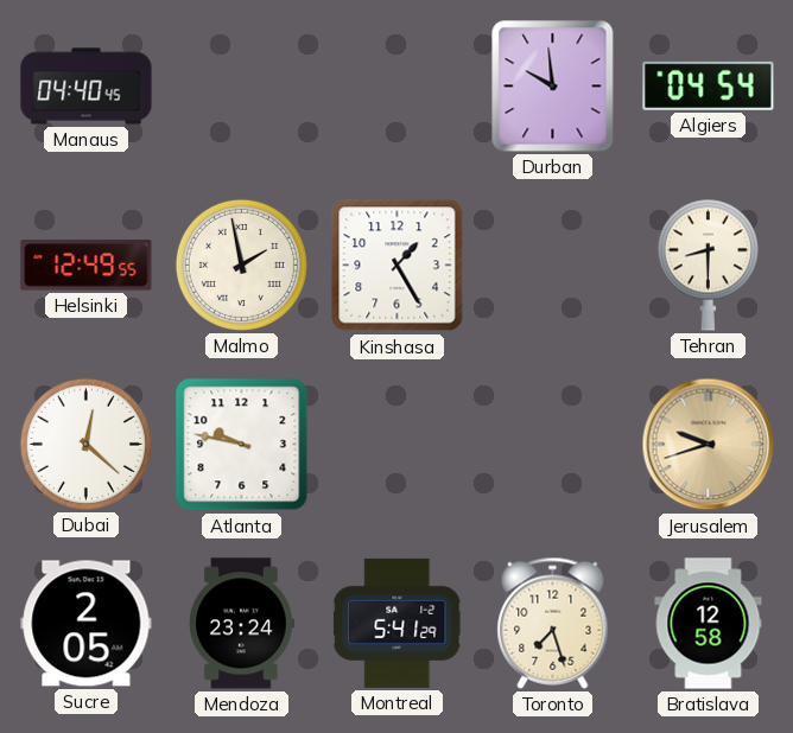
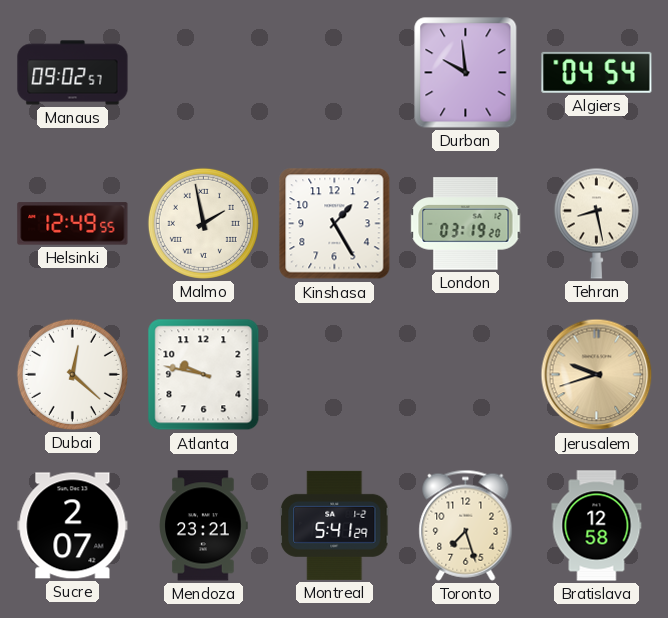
Manaus: 04:40 -> 09:02 (73, 73)
London: none -> 03:19 (466, 224)
Tehran: 8:30 -> 8:28 (596, 223)
Sucre: 2:05 -> 2:07 (73, 526)
Mendoza: 23:24 -> 23:21 (204, 526)
